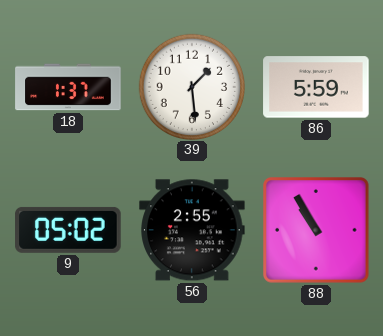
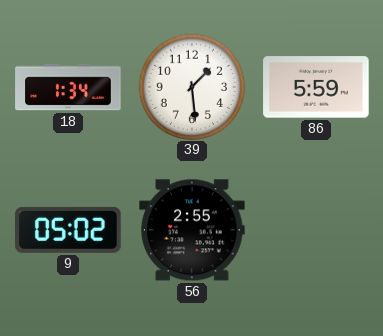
18: 1:37 -> 1:34 (68, 87)
88: 10:55 -> none (317, 231)
